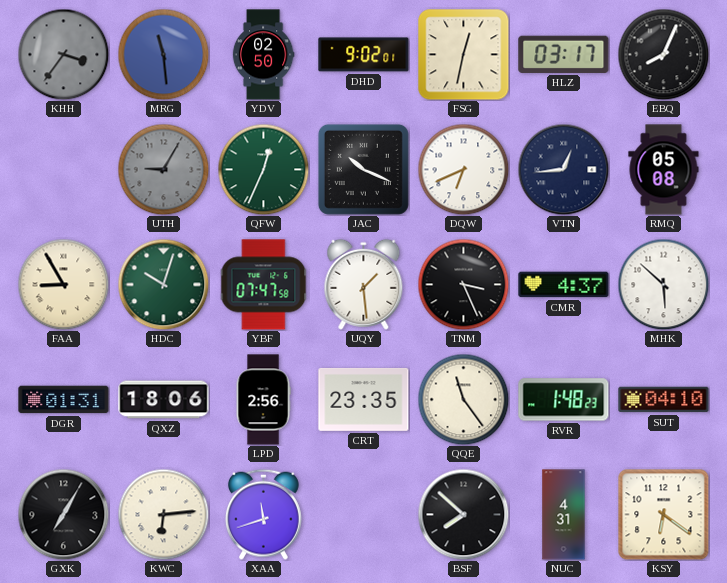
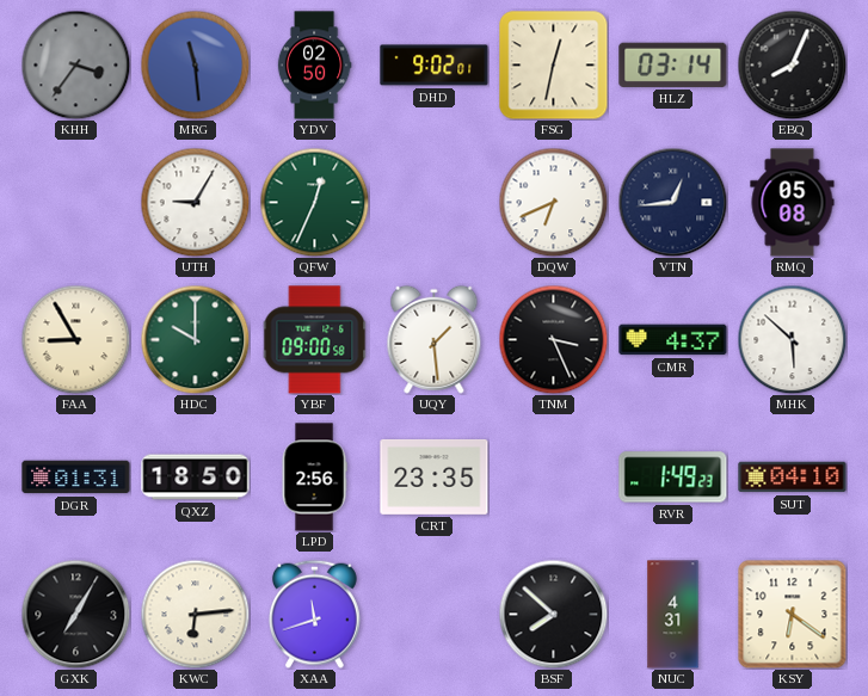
HLZ: 03:17 -> 03:14 (673, 64)
UTH dial: grey -> white (195, 202)
JAC: 10:19 -> none (363, 169)
HDC: 10:03 -> 10:00 (195, 339)
YBF: 07:47 -> 09:00 (315, 340)
QXZ: 18:06 -> 18:50 (196, 478)
QQE: 11:24 -> none (463, 399)
RVR: 1:48 -> 1:49 (673, 478)
